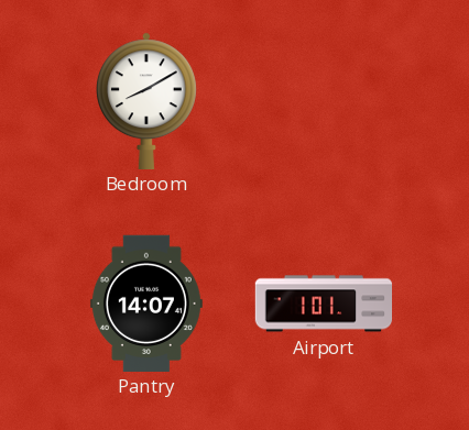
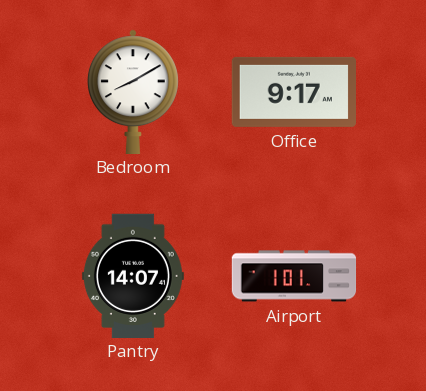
Office: none -> 9:17 (293, 92)
